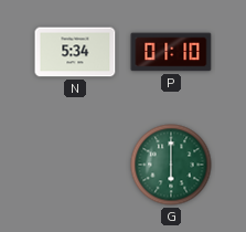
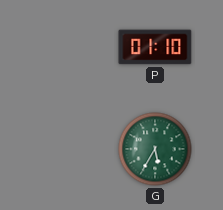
N: 5:34 -> none (75, 52)
G: 6:00 -> 5:35 (155, 149)
